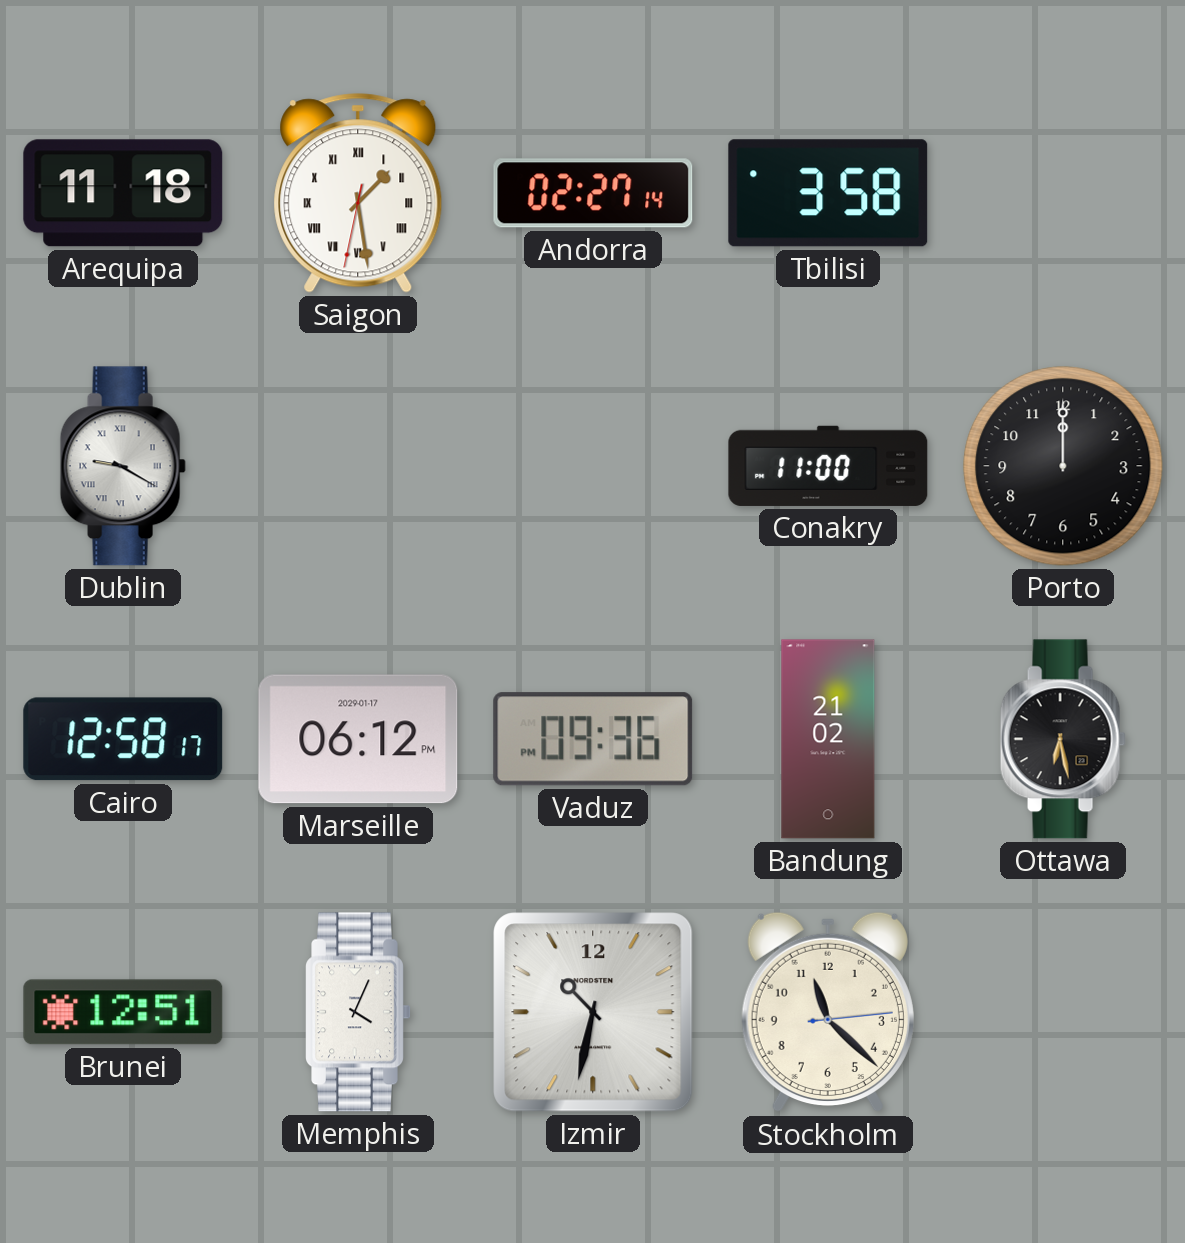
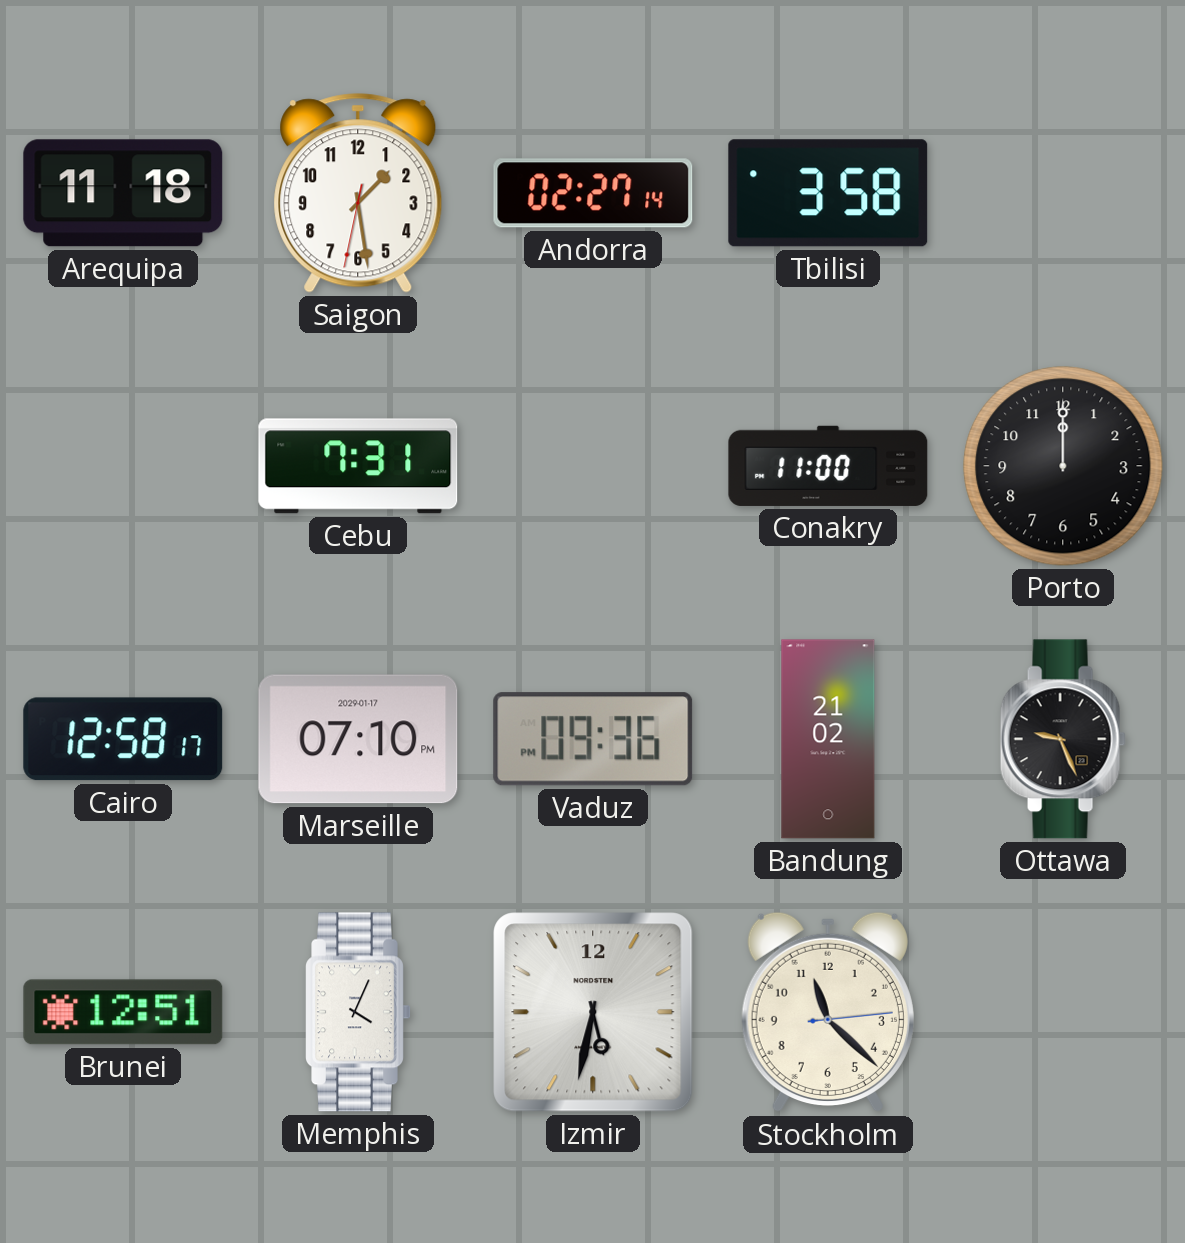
Saigon numerals: Roman -> Arabic (358, 193)
Dublin: 9:20 -> none (123, 466)
Cebu: none -> 7:31 (358, 466)
Marseille: 06:12 -> 07:10 (358, 739)
Ottawa: 6:28 -> 9:26 (1063, 739)
Izmir: 10:32 -> 5:32 (593, 1012)
